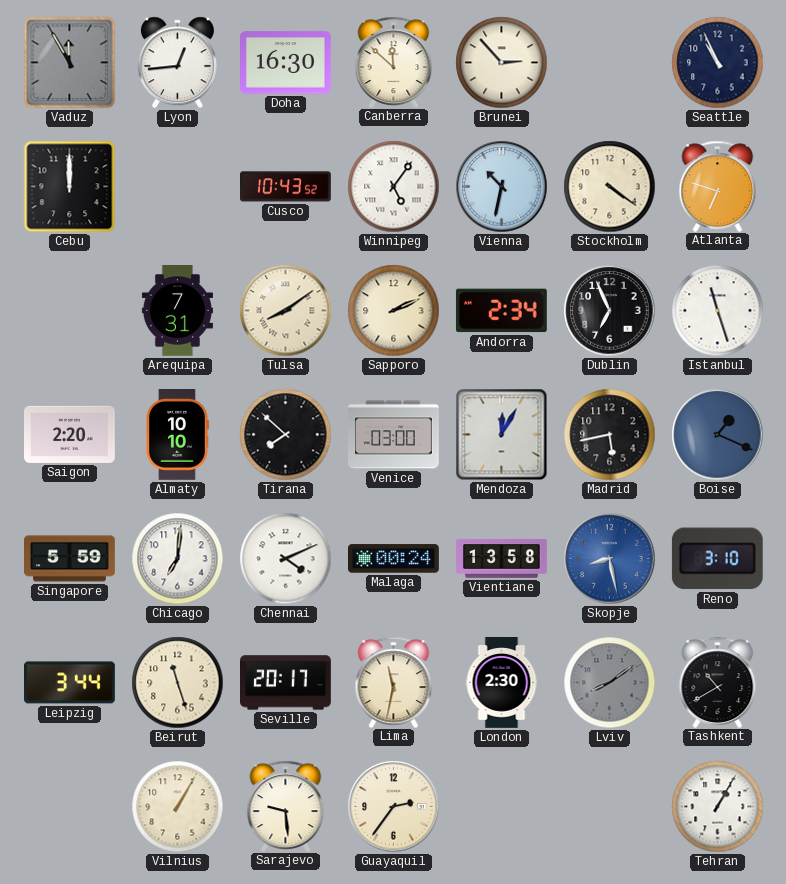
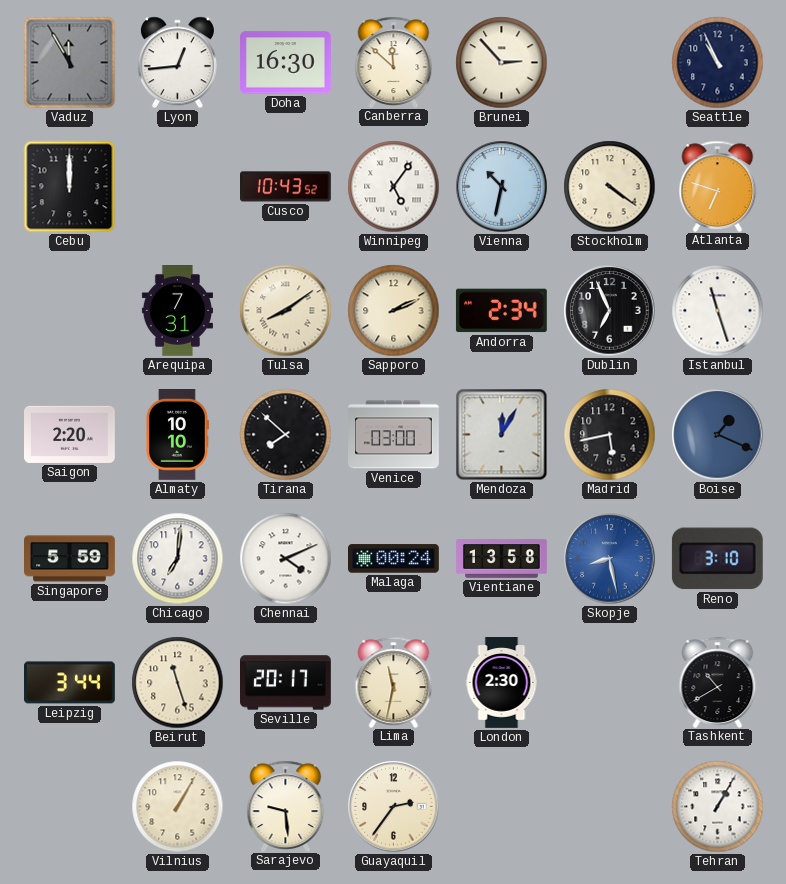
Lviv: 8:09 -> none (610, 683)
